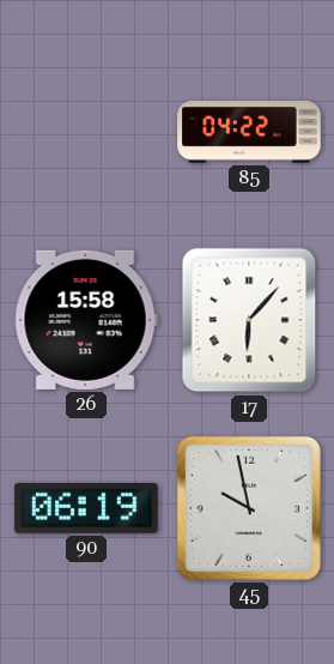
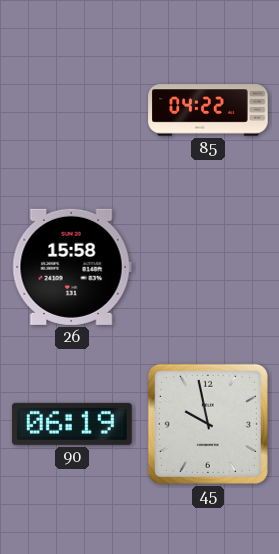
17: 6:07 -> none (249, 320)
